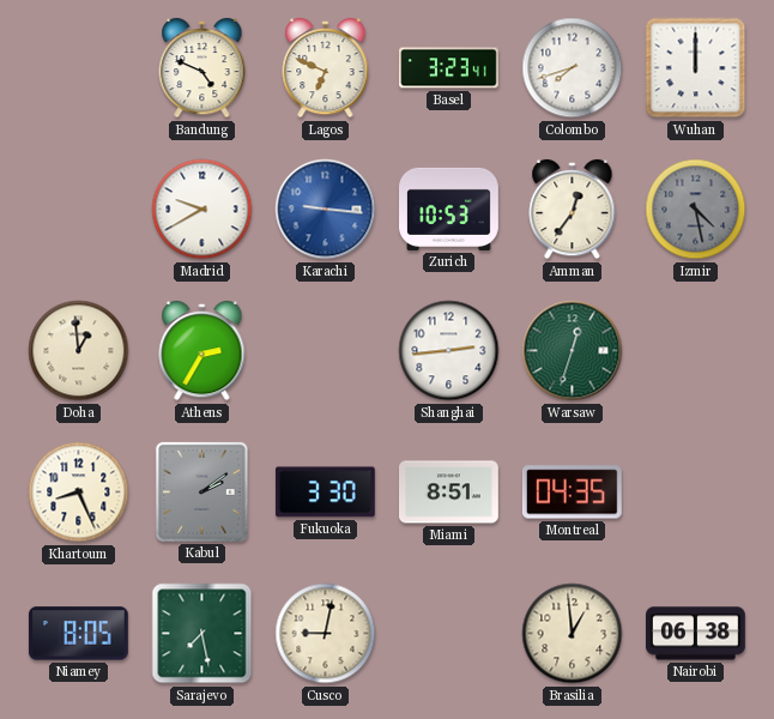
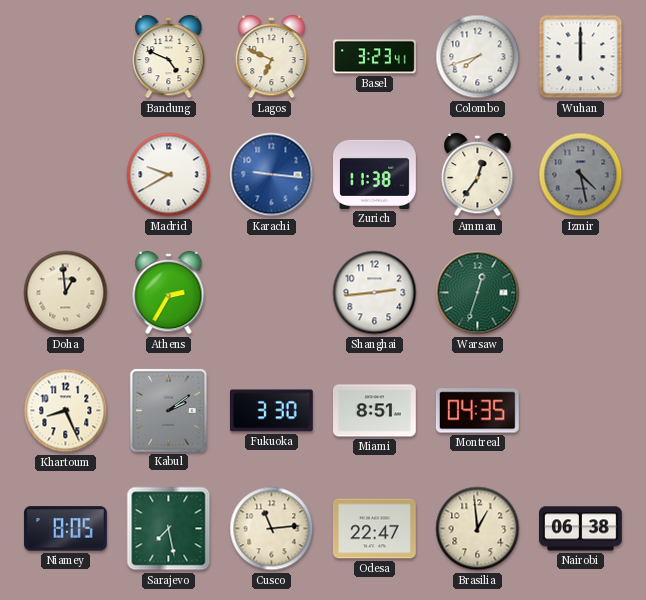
Zurich: 10:53 -> 11:38 (375, 174)
Cusco: 9:02 -> 11:14 (272, 529)
Odesa: none -> 22:47 (375, 529)
